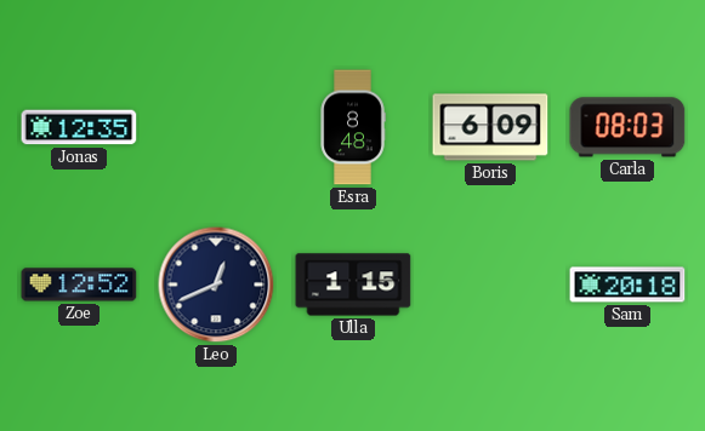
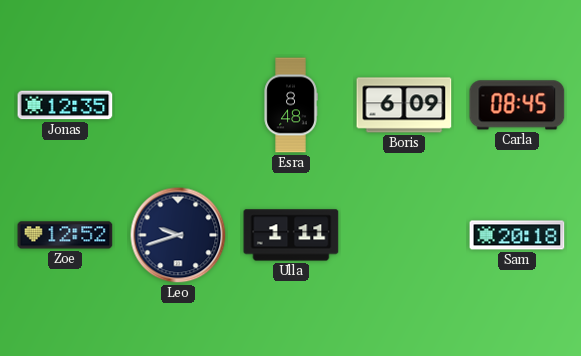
Carla: 08:03 -> 08:45 (517, 105)
Leo: 12:41 -> 9:42 (178, 235)
Ulla: 1:15 -> 1:11 (291, 235)
